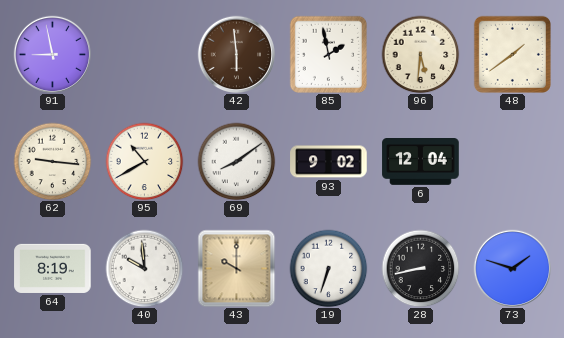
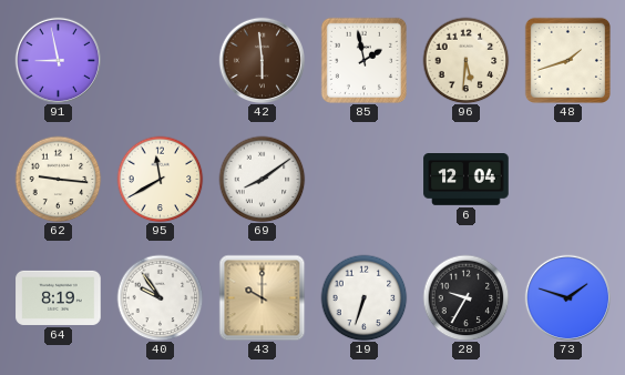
48: 1:39 -> 1:42 (567, 60)
95: 10:40 -> 11:40 (160, 179)
93: 9:02 -> none (329, 162)
40: 9:59 -> 9:54 (160, 297)
28: 8:43 -> 9:35 (465, 297)
